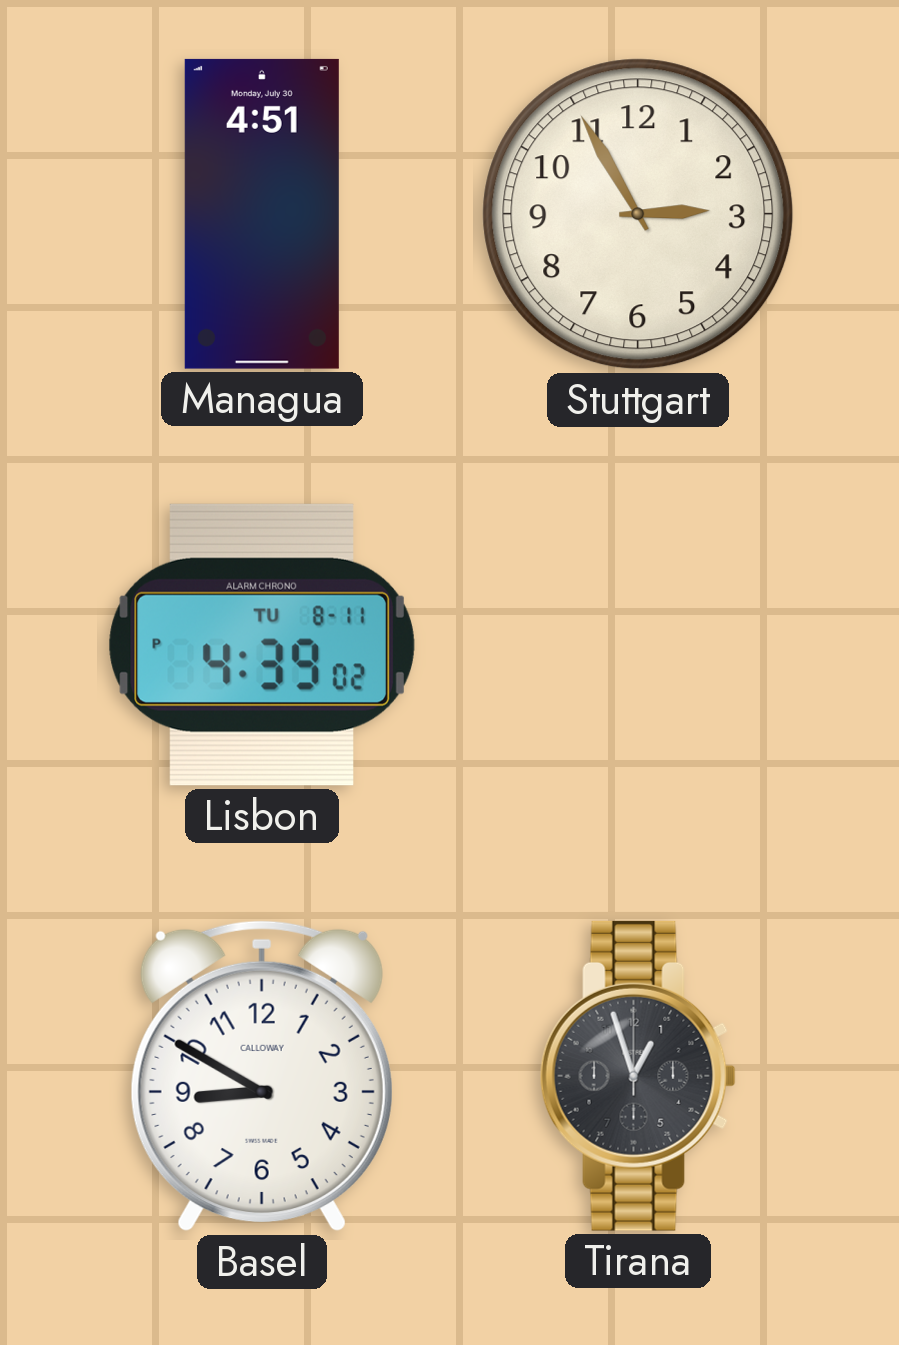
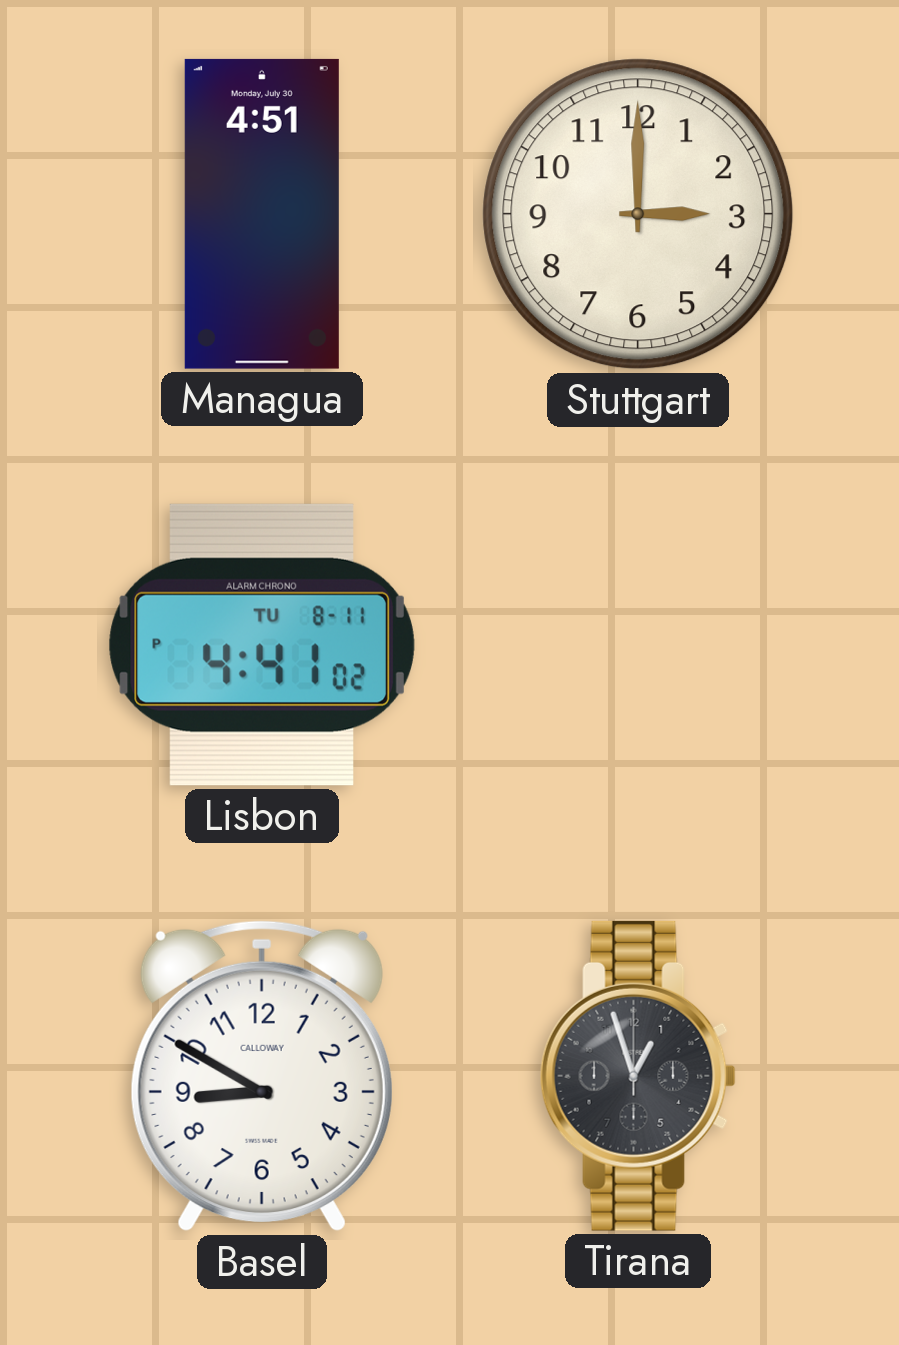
Stuttgart: 2:55 -> 3:00 (638, 214)
Lisbon: 4:39 -> 4:41 (262, 645)
